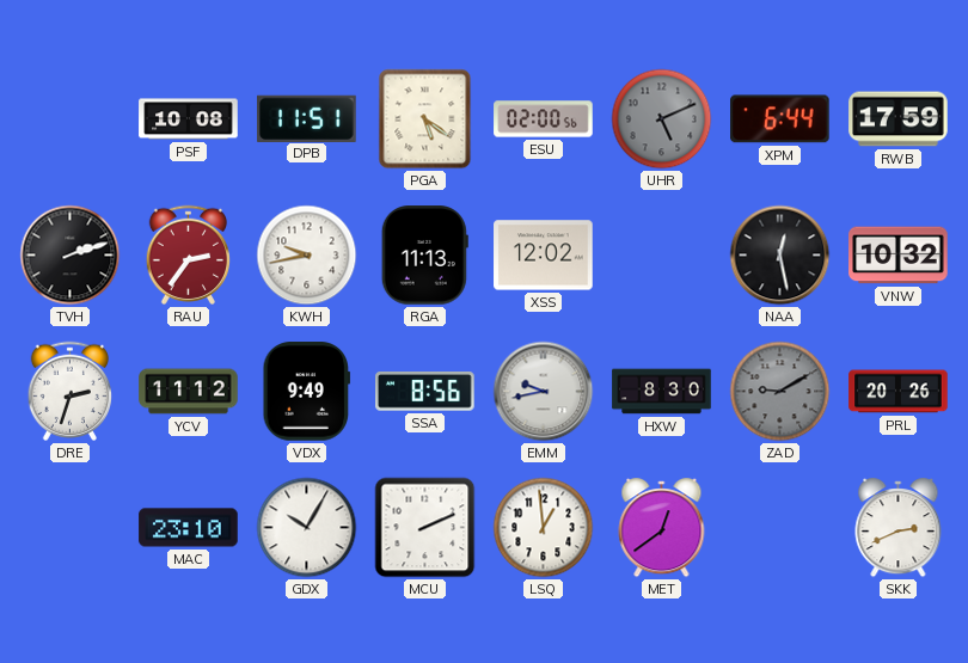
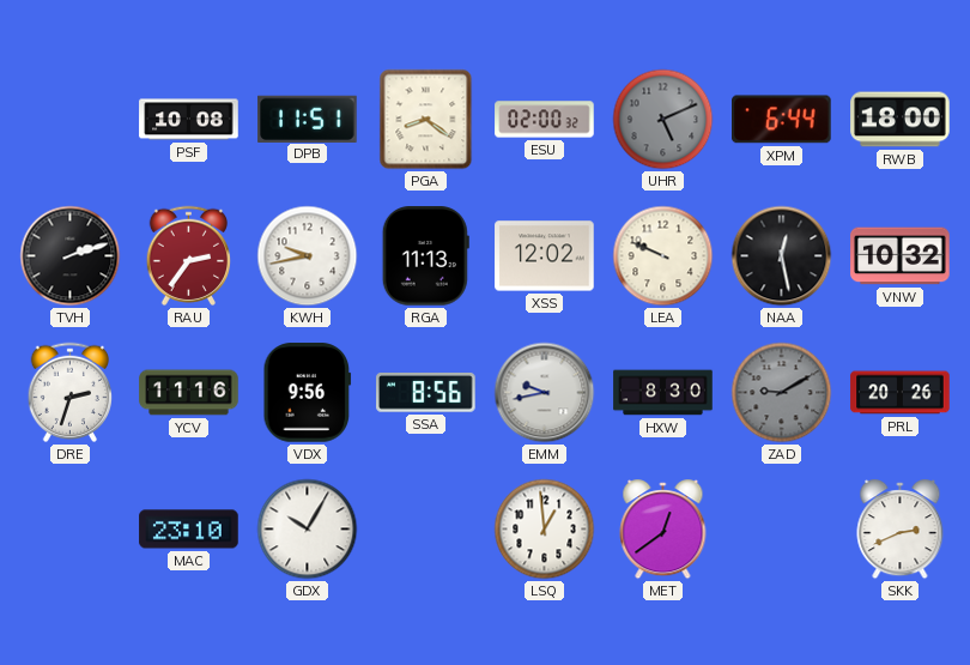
PGA: 5:21 -> 8:21 (426, 120)
ESU: 02:00:56 -> 02:00:32 (545, 120)
RWB: 17:59 -> 18:00 (901, 120)
LEA: none -> 9:49 (663, 256)
YCV: 11:12 -> 11:16 (189, 393)
VDX: 9:49 -> 9:56 (308, 393)
MCU: 2:11 -> none (425, 528)
